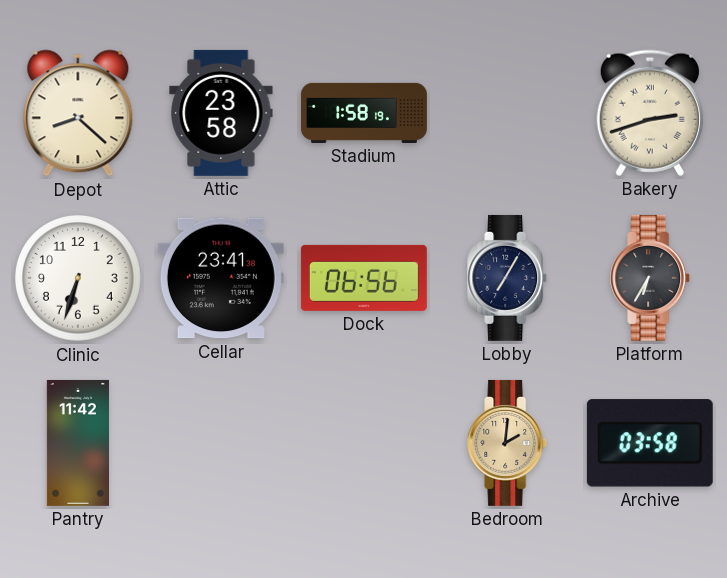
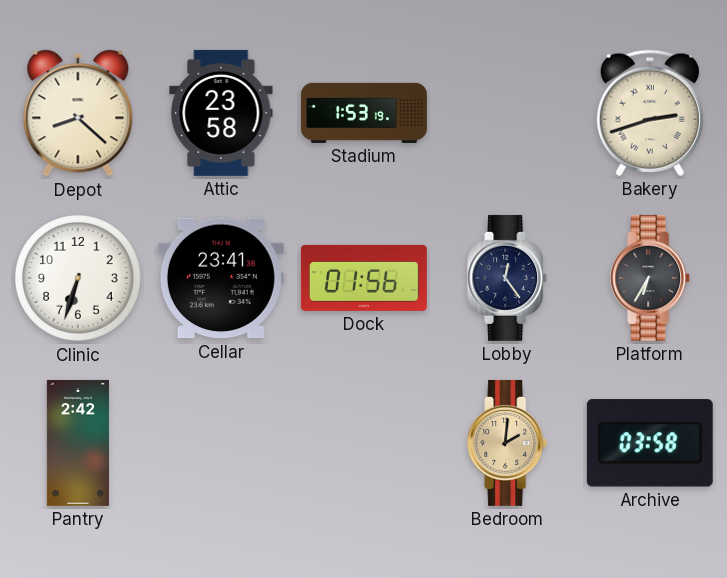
Stadium: 1:58 -> 1:53 (364, 113)
Dock: 06:56 -> 01:56 (364, 278)
Lobby: 7:05 -> 12:24 (508, 278)
Pantry: 11:42 -> 2:42 (78, 443)
